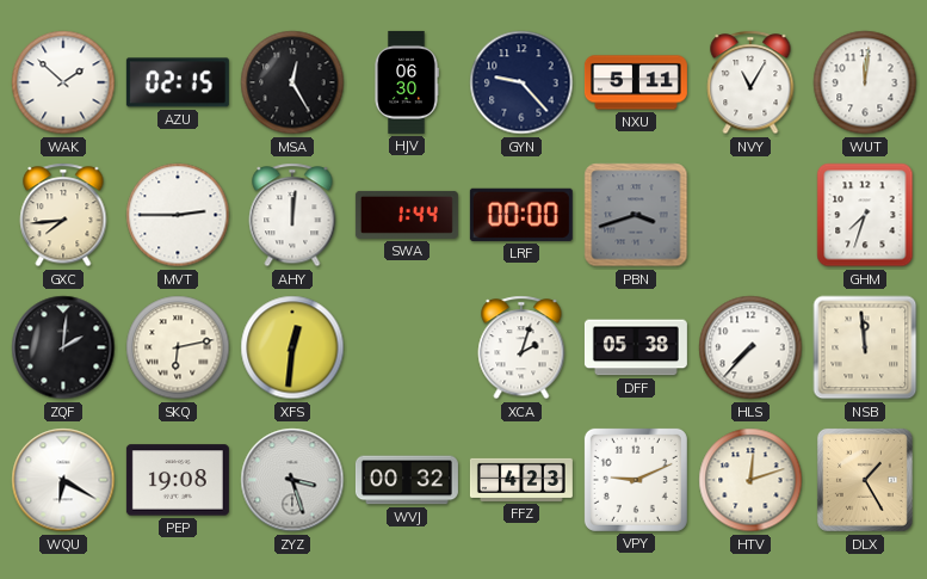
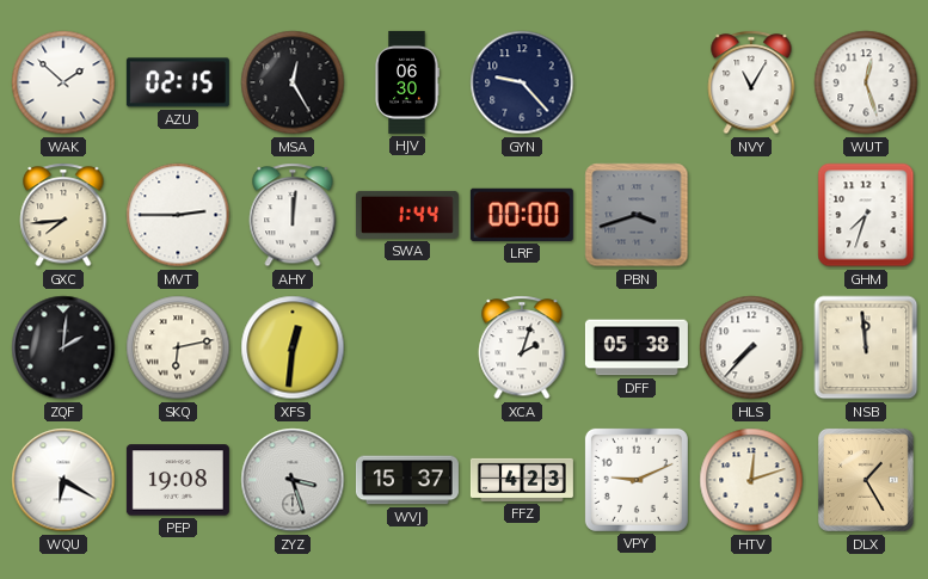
NXU: 5:11 -> none (636, 82)
WUT: 12:01 -> 12:27 (866, 82)
WVJ: 00:32 -> 15:37 (407, 480)
